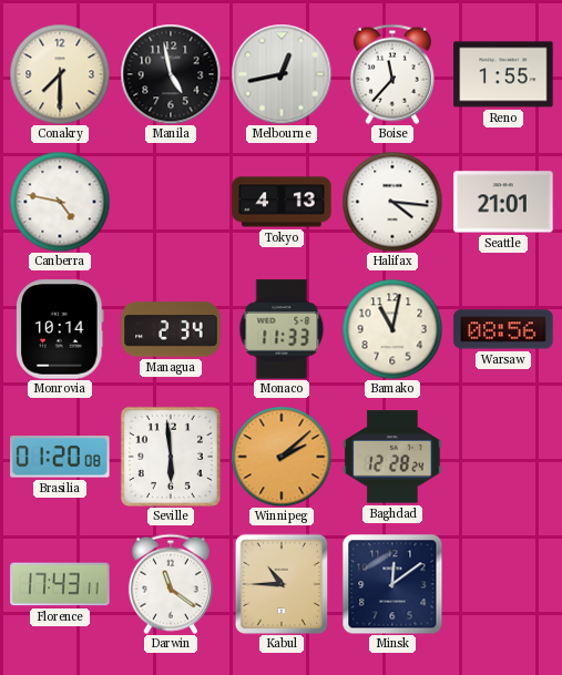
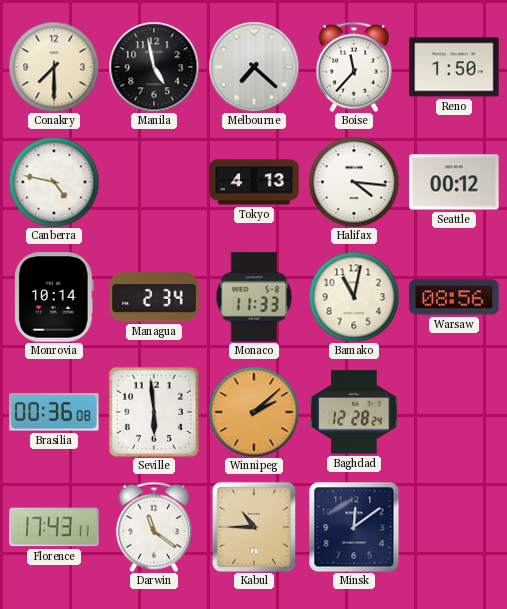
Melbourne: 12:43 -> 7:22 (254, 67)
Reno: 1:55 -> 1:50 (454, 67)
Seattle: 21:01 -> 00:12 (454, 182)
Brasilia: 01:20 -> 00:36 (54, 412)
